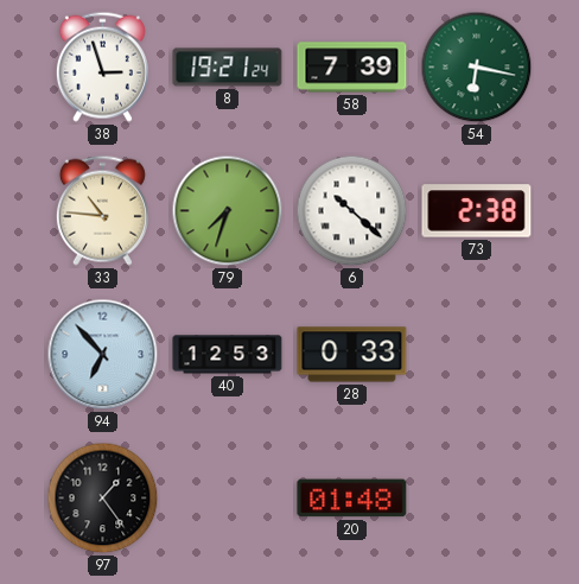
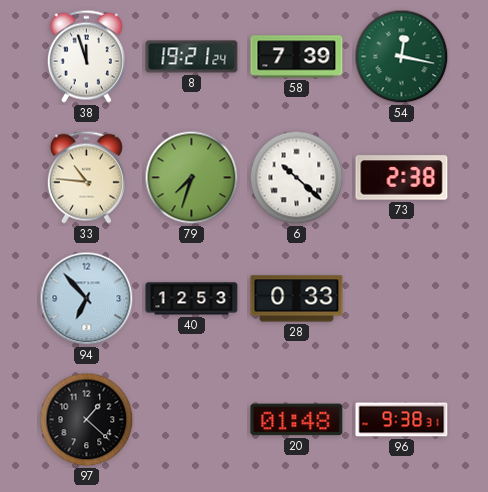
38: 2:57 -> 11:57 (86, 56)
54: 6:17 -> 12:17 (402, 57)
97: 1:24 -> 1:22 (87, 420)
96: none -> 9:38 (402, 420)
